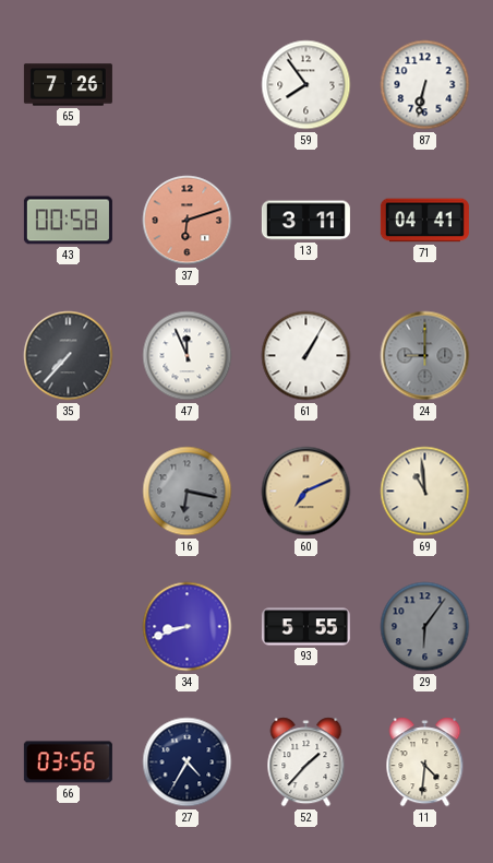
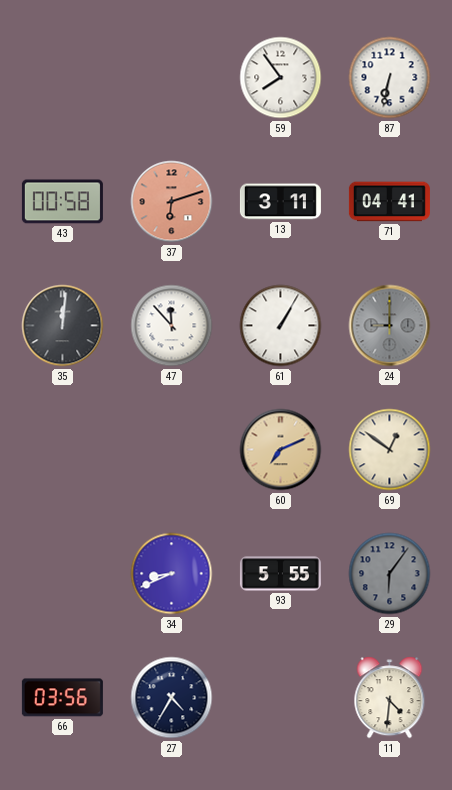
65: 7:26 -> none (68, 85)
35: 7:37 -> 12:01 (63, 326)
47: 11:56 -> 11:53 (172, 326)
16: 6:17 -> none (188, 492)
69: 10:59 -> 12:51 (390, 450)
34: 8:42 -> 8:41 (172, 574)
52: 1:37 -> none (306, 762)
